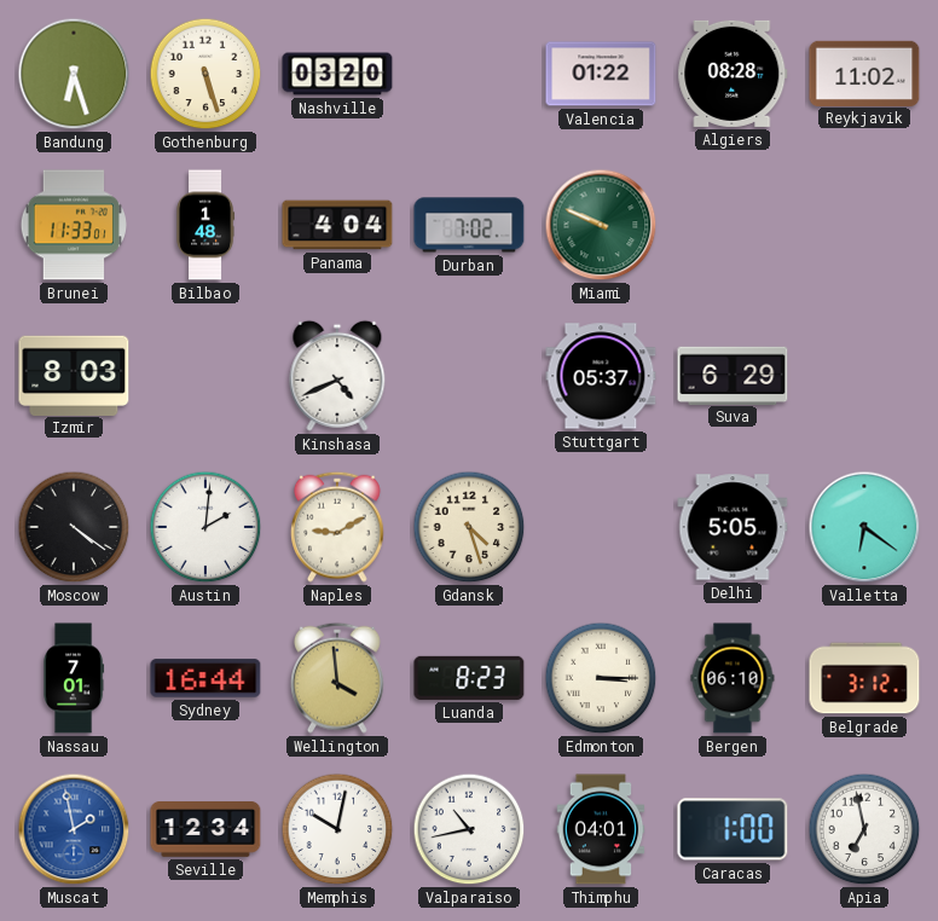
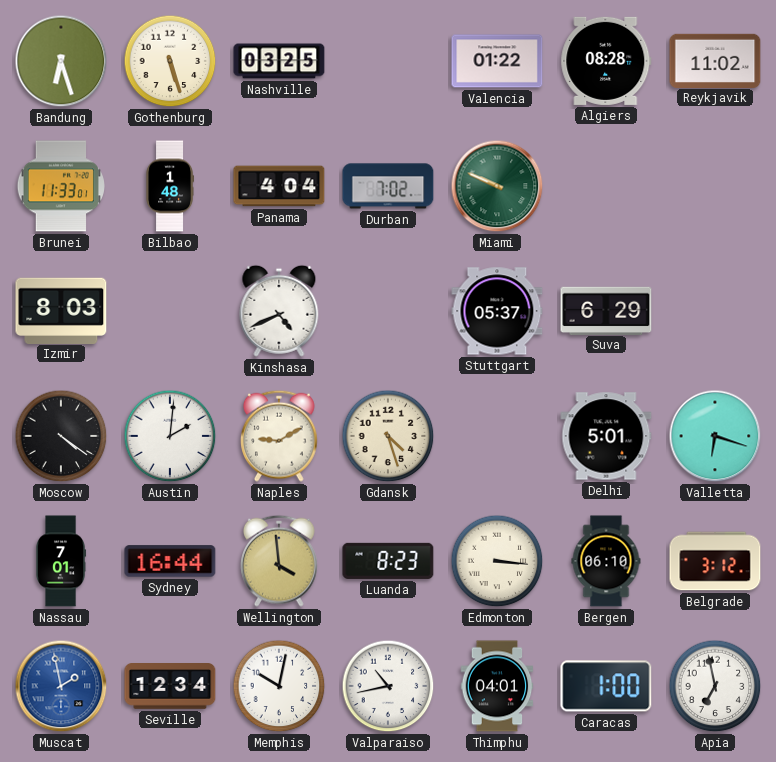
Nashville: 03:20 -> 03:25 (279, 61)
Delhi: 5:05 -> 5:01 (606, 436)
Valletta: 6:21 -> 6:18 (715, 436)
Edmonton: 3:15 -> 3:16 (497, 561)
